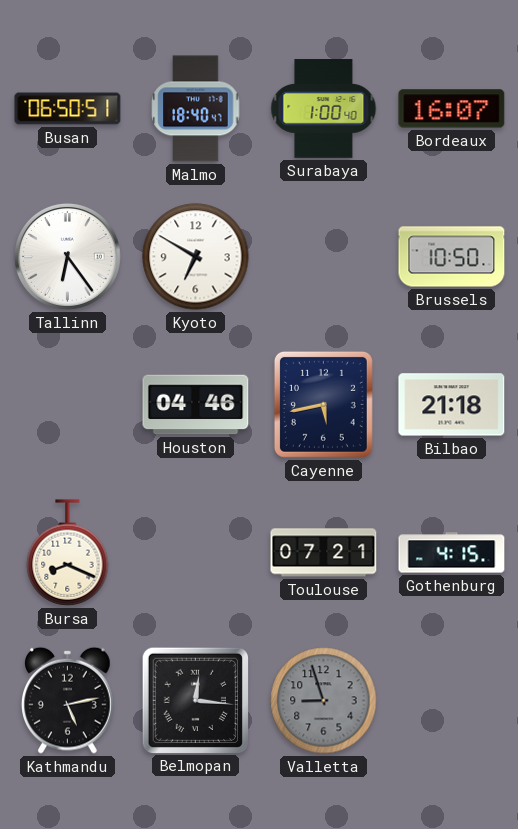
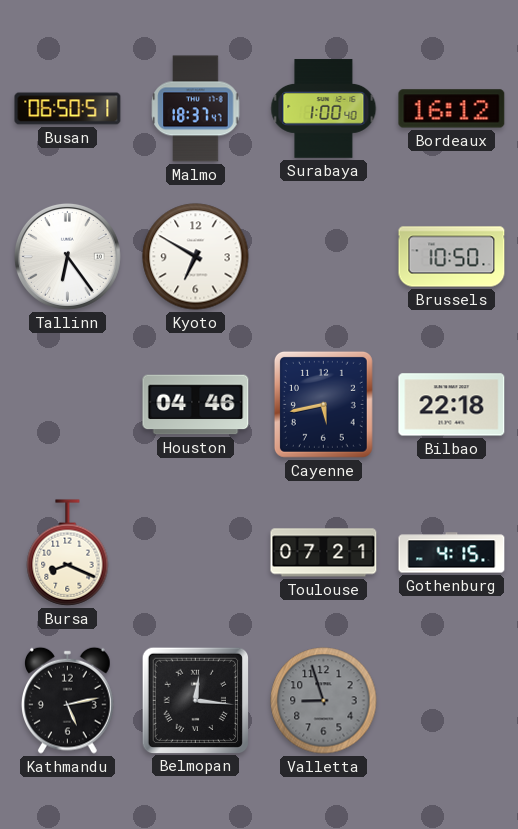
Malmo: 18:40 -> 18:37 (196, 109)
Bordeaux: 16:07 -> 16:12 (452, 109)
Bilbao: 21:18 -> 22:18 (452, 405)
